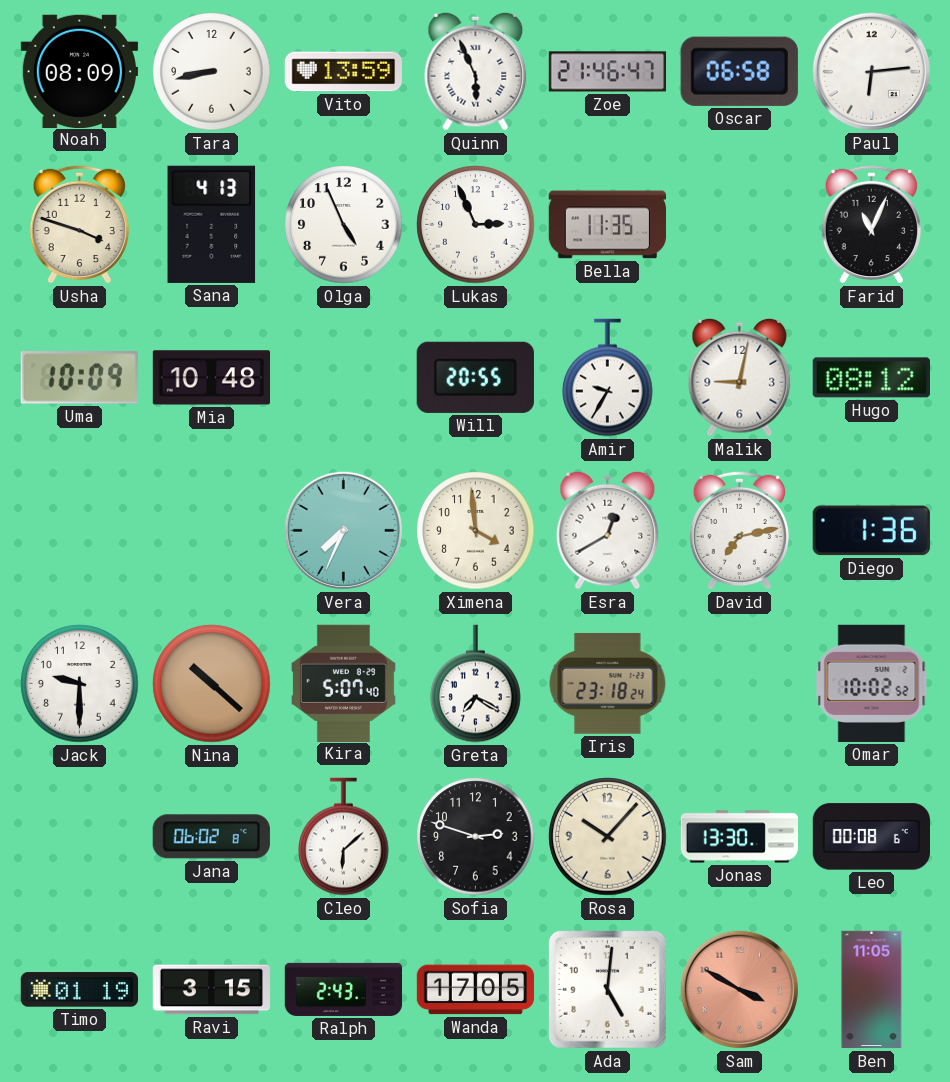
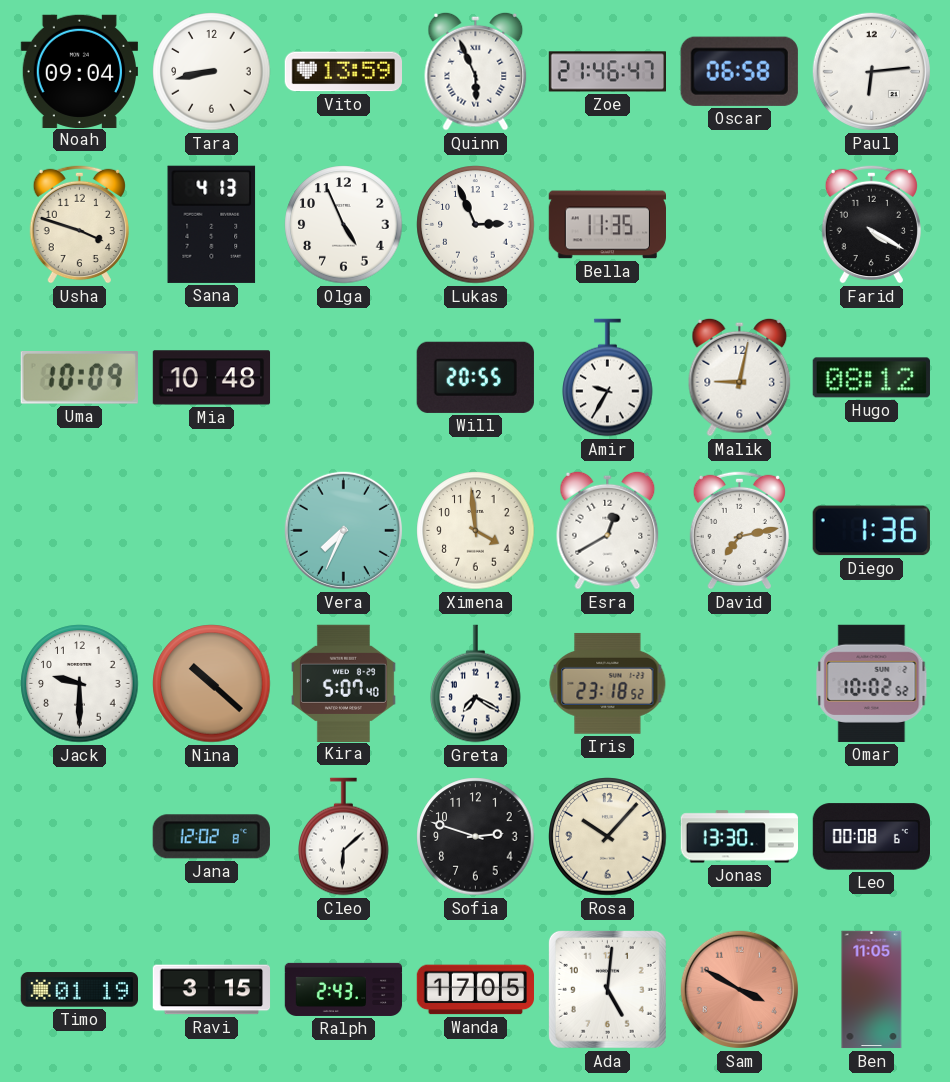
Noah: 08:09 -> 09:04 (79, 71)
Farid: 11:04 -> 4:20 (871, 224)
Iris: 23:18:24 -> 23:18:52 (608, 683)
Jana: 06:02 -> 12:02 (211, 837)
